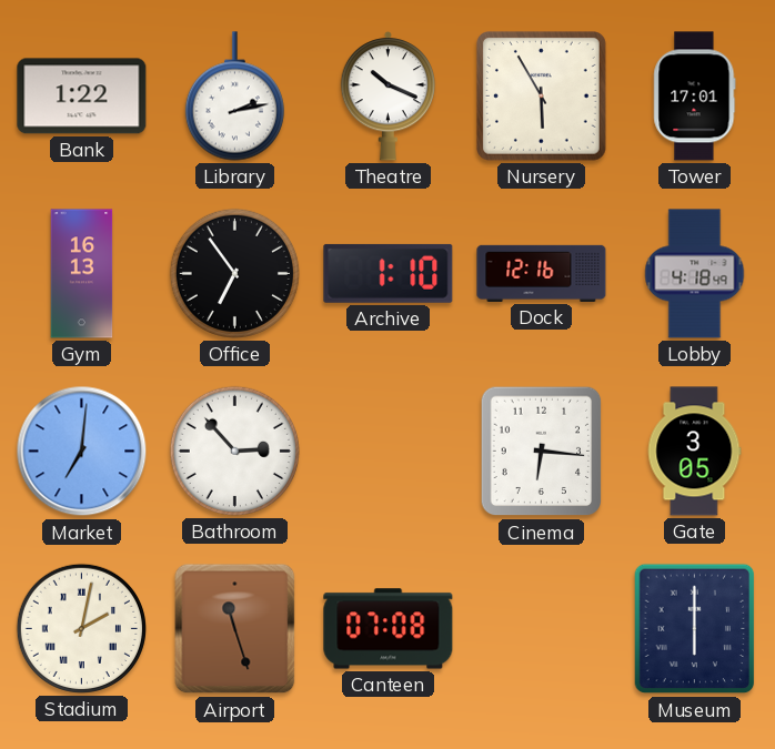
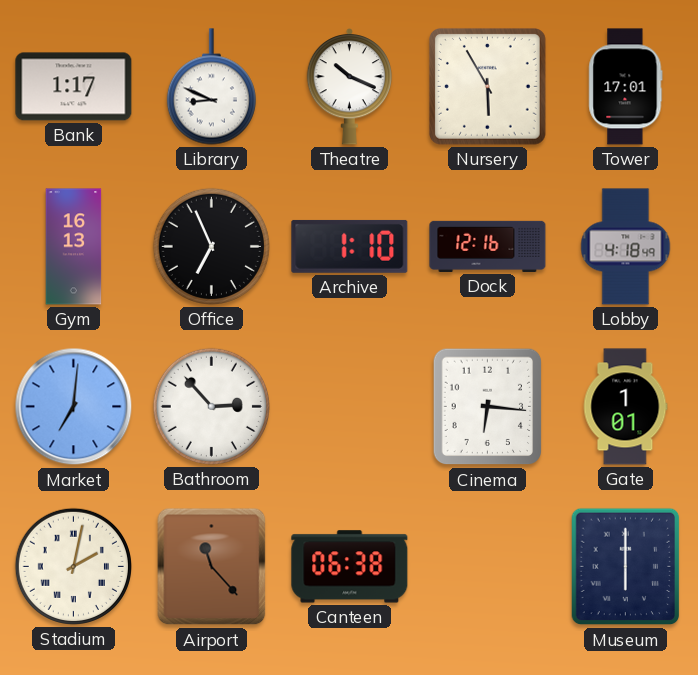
Bank: 1:22 -> 1:17 (74, 87)
Library: 2:13 -> 8:49 (211, 87)
Office: 6:54 -> 6:56 (211, 246)
Gate: 3:05 -> 1:01 (625, 407)
Airport: 11:27 -> 11:23 (212, 567)
Canteen: 07:08 -> 06:38 (350, 567)
